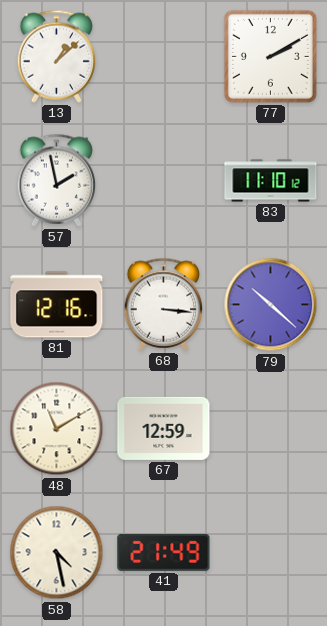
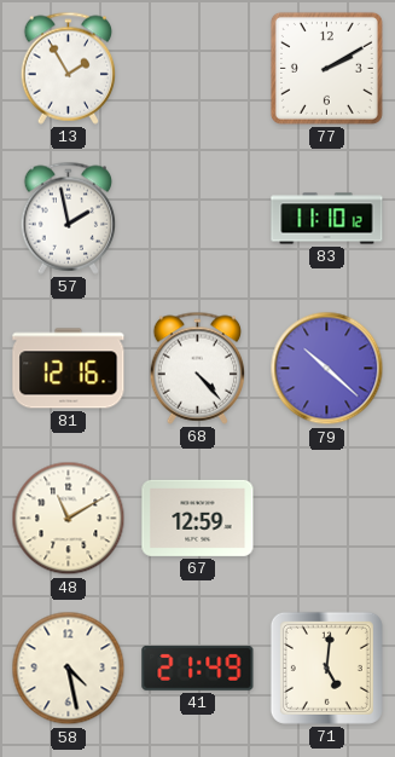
13: 1:08 -> 1:55 (69, 68)
68: 3:16 -> 4:23 (198, 368)
71: none -> 5:01 (326, 668)
